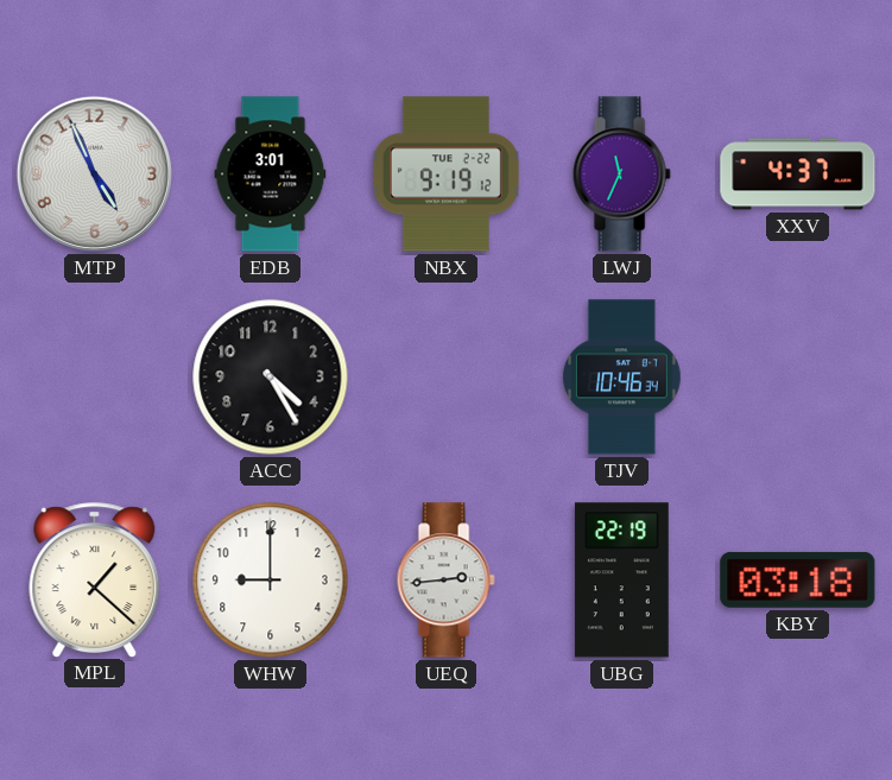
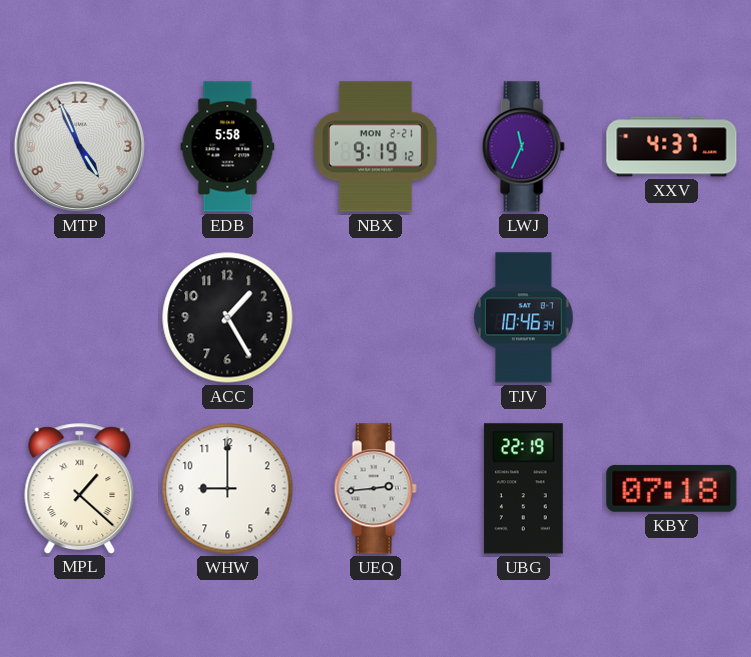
EDB: 3:01 -> 5:58 (228, 147)
NBX date: TUE 2-22 -> MON 2-21 (375, 147)
ACC: 4:25 -> 1:25 (228, 318)
KBY: 03:18 -> 07:18 (672, 488)
